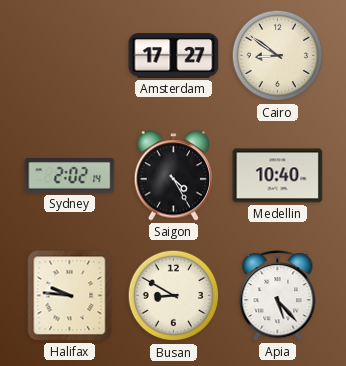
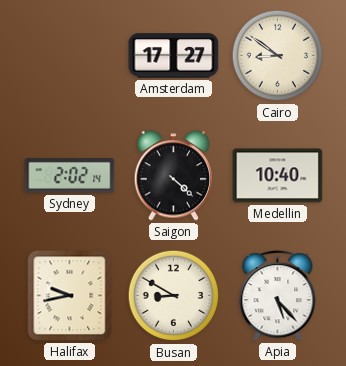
Saigon: 4:25 -> 4:22 (174, 176)
Halifax: 9:46 -> 9:43 (70, 296)
